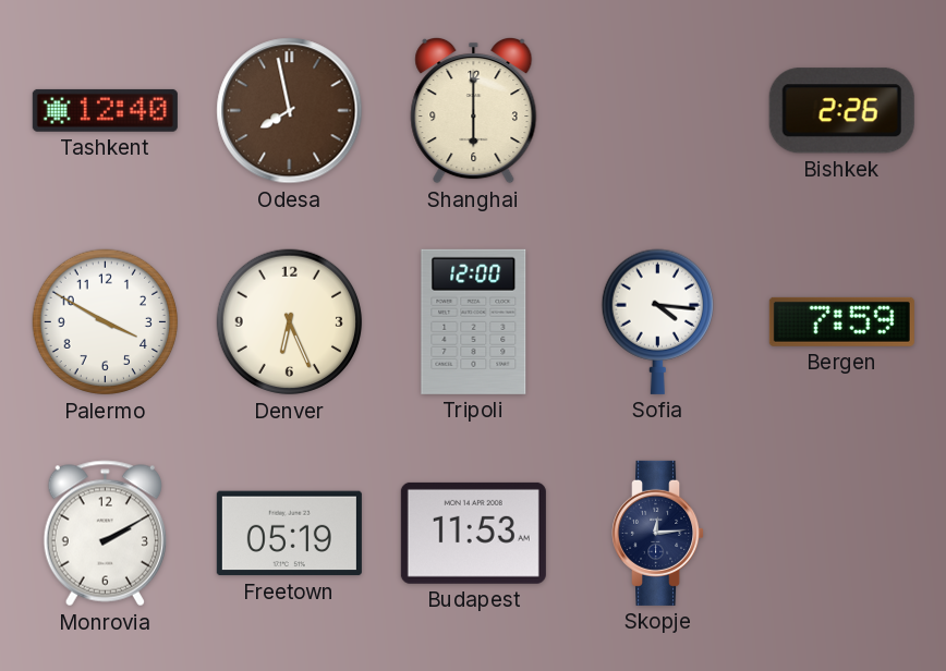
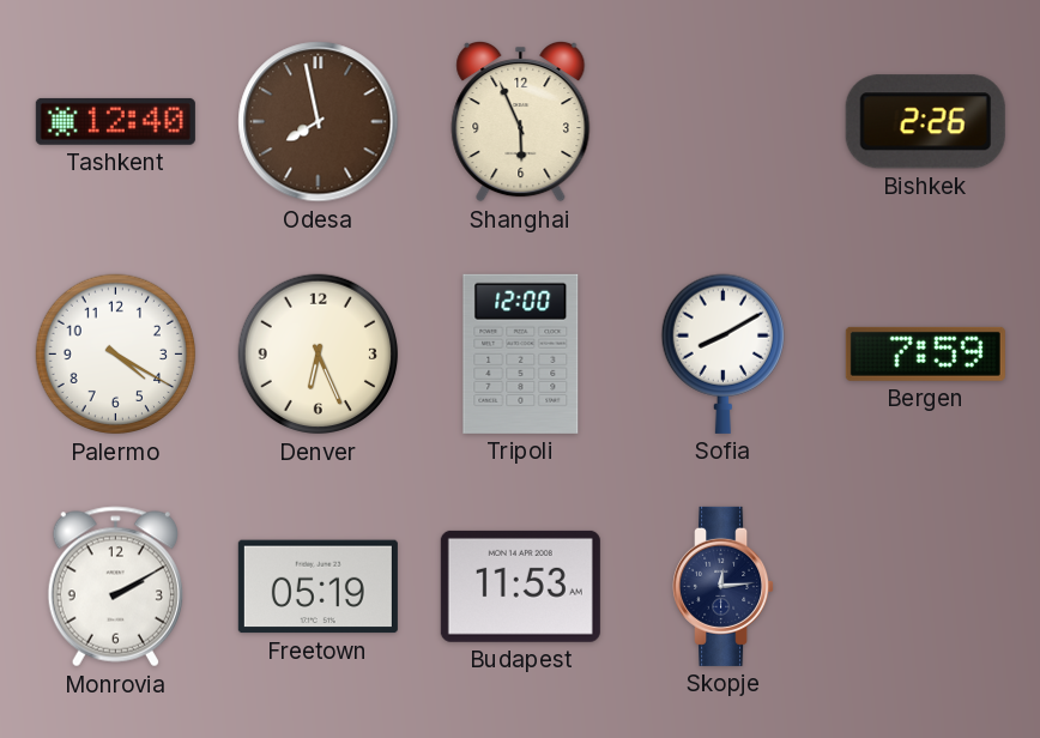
Shanghai: 6:00 -> 5:56 (521, 121)
Palermo: 3:50 -> 4:20 (116, 355)
Sofia: 4:16 -> 8:10 (722, 353)
